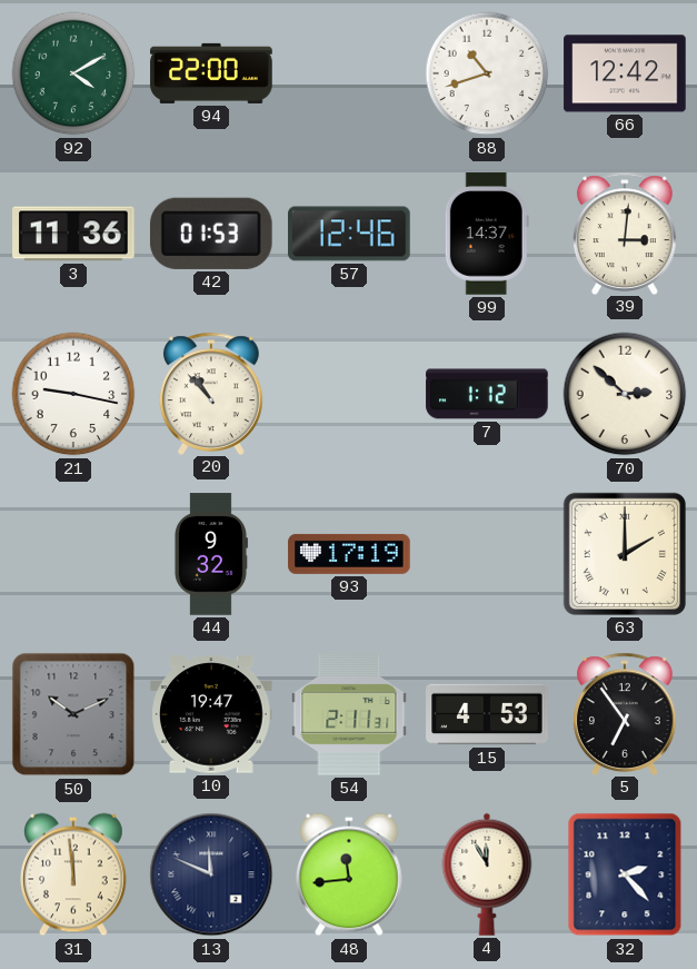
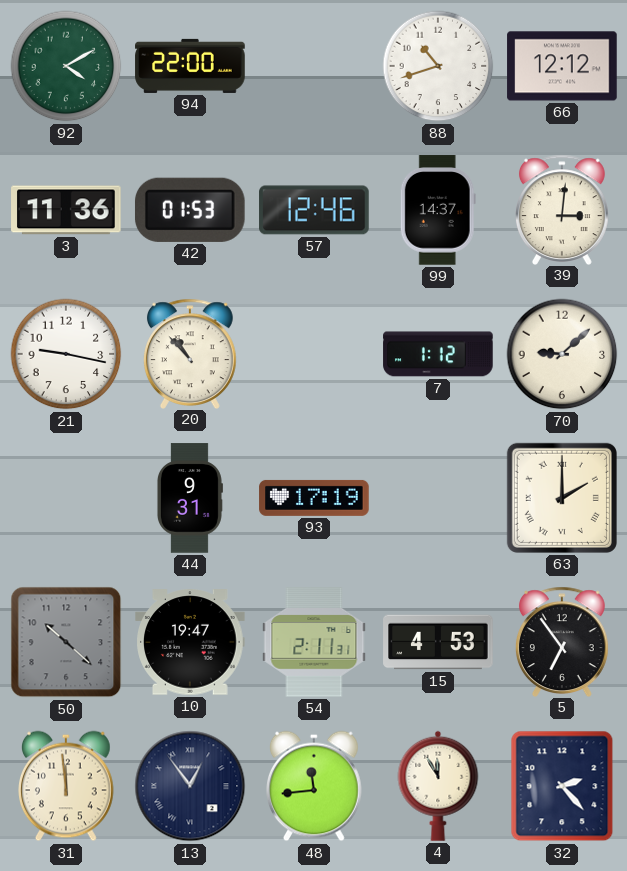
66: 12:42 -> 12:12 (562, 66)
70: 2:52 -> 9:08 (562, 354)
44: 9:32 -> 9:31 (189, 498)
50: 10:11 -> 10:22 (66, 642)
13: 11:49 -> 12:54 (190, 786)
